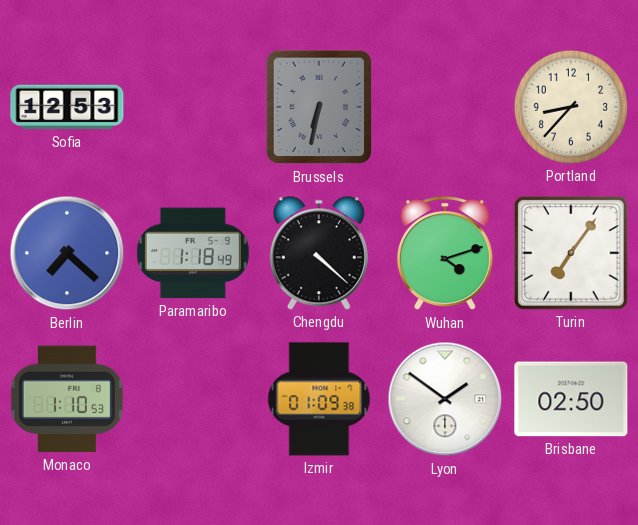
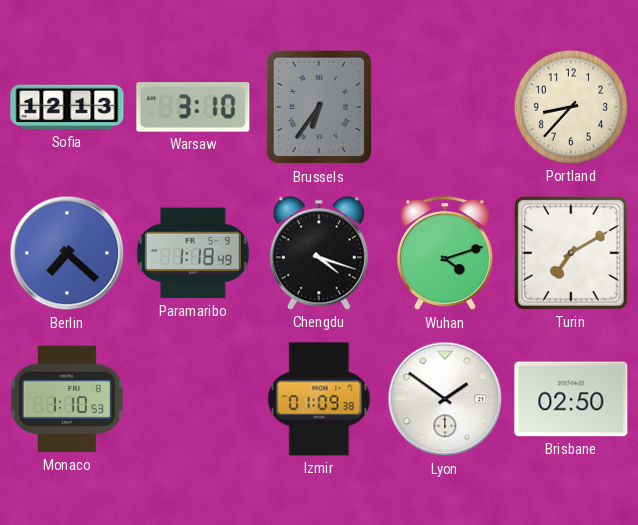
Sofia: 12:53 -> 12:13 (67, 107)
Warsaw: none -> 3:10 (193, 107)
Brussels: 6:32 -> 6:36 (319, 107)
Chengdu: 4:22 -> 4:18 (319, 253)
Turin: 7:06 -> 7:10 (571, 253)
